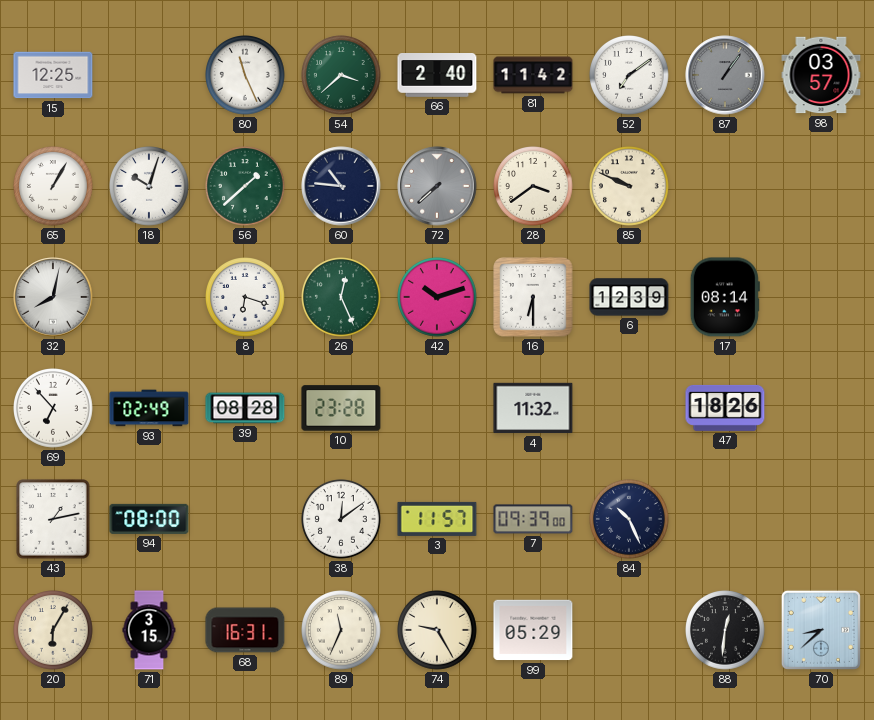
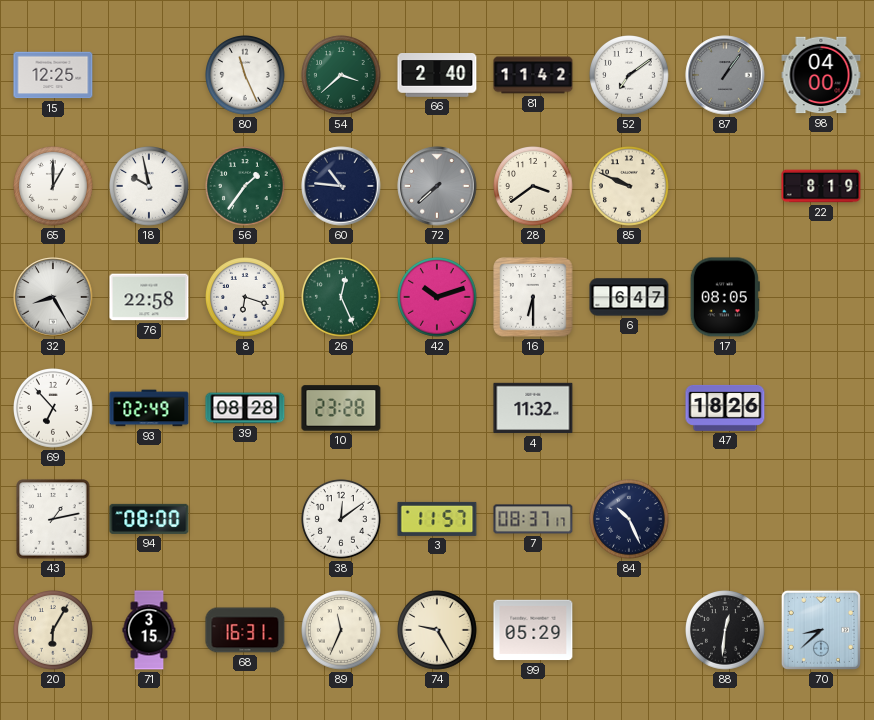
98: 03:57 -> 04:00 (821, 75)
65: 1:05 -> 1:00 (54, 187)
18: 10:03 -> 9:58 (150, 187)
56: 1:38 -> 1:36 (246, 187)
22: none -> 8:19 (821, 186)
32: 8:02 -> 8:25 (53, 297)
76: none -> 22:58 (149, 297)
6: 12:39 -> 6:47 (629, 297)
17: 08:14 -> 08:05 (725, 297)
7: 09:39 -> 08:37 (533, 519)
